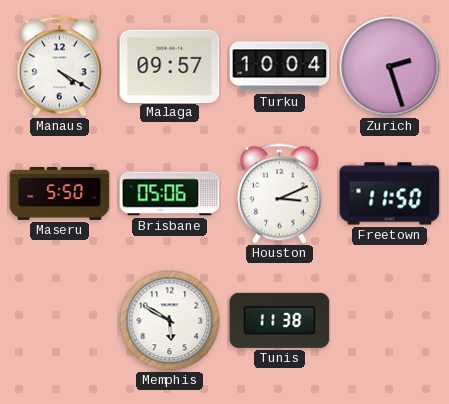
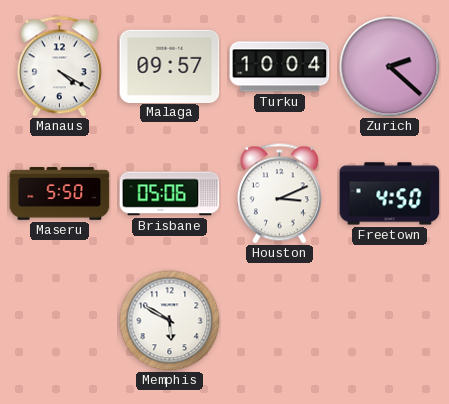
Zurich: 2:27 -> 2:22 (390, 67)
Freetown: 11:50 -> 4:50 (390, 194)
Tunis: 11:38 -> none (280, 320)
